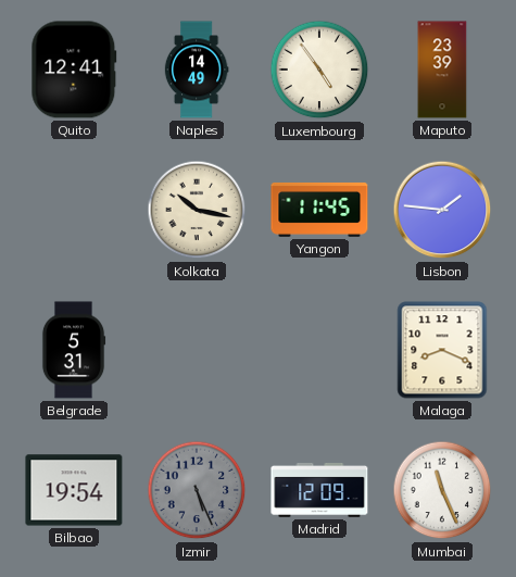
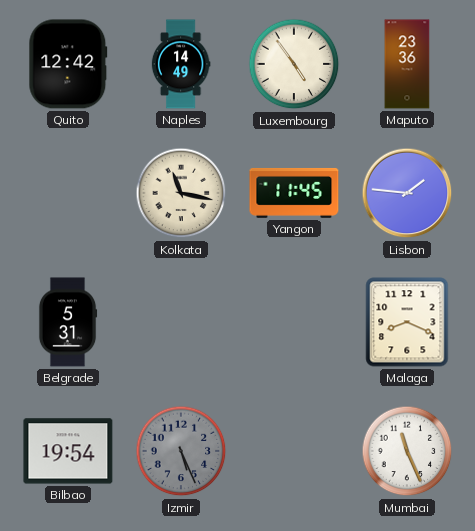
Quito: 12:41 -> 12:42 (68, 64)
Maputo: 23:39 -> 23:36 (407, 64)
Kolkata: 10:17 -> 11:17 (181, 193)
Madrid: 12:09 -> none (319, 490)
